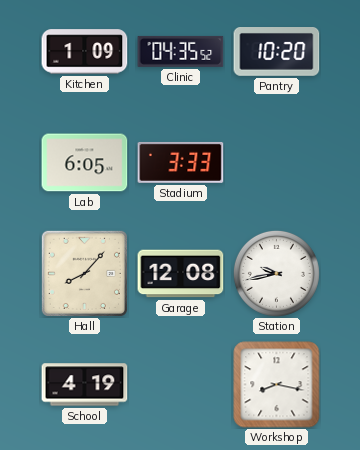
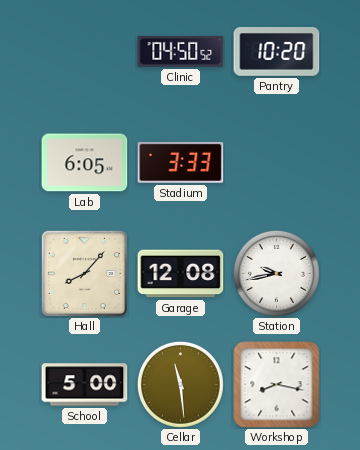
Kitchen: 1:09 -> none (85, 52)
Clinic: 04:35 -> 04:50 (181, 51)
School: 4:19 -> 5:00 (85, 385)
Cellar: none -> 11:29 (180, 384)
